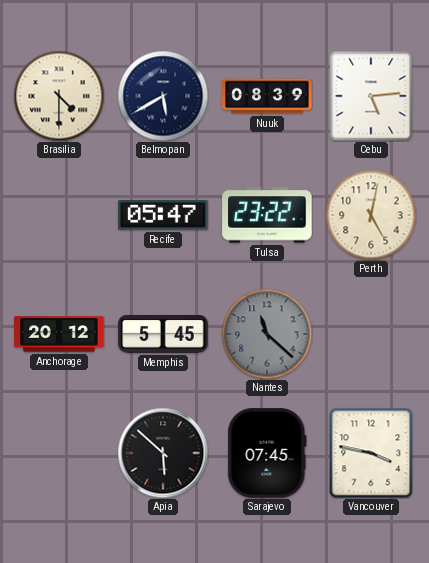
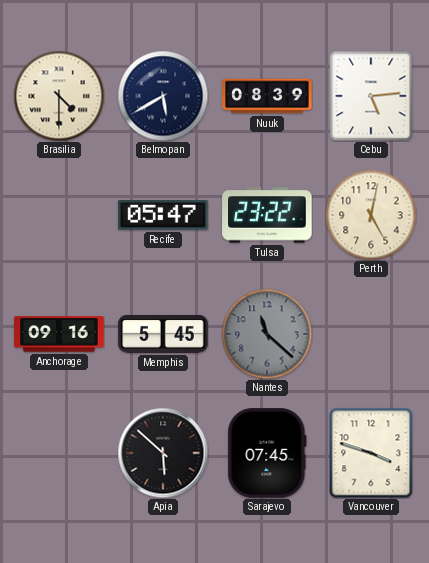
Anchorage: 20:12 -> 09:16 (59, 334)
Vancouver: 3:47 -> 3:48 (371, 453)
